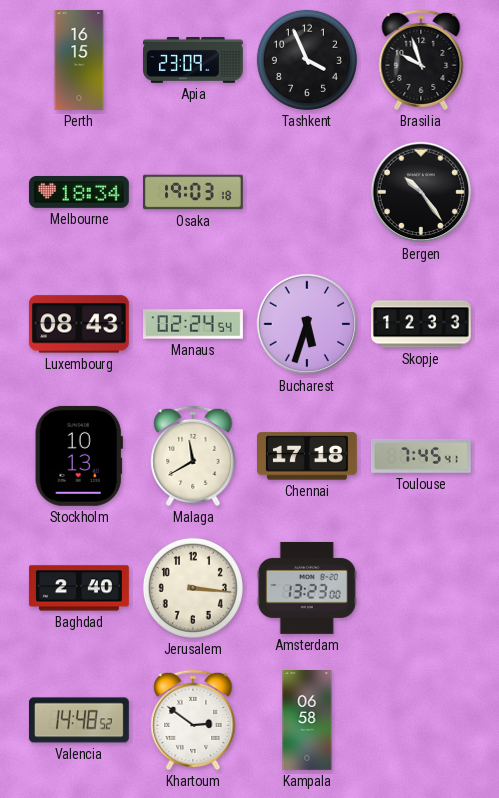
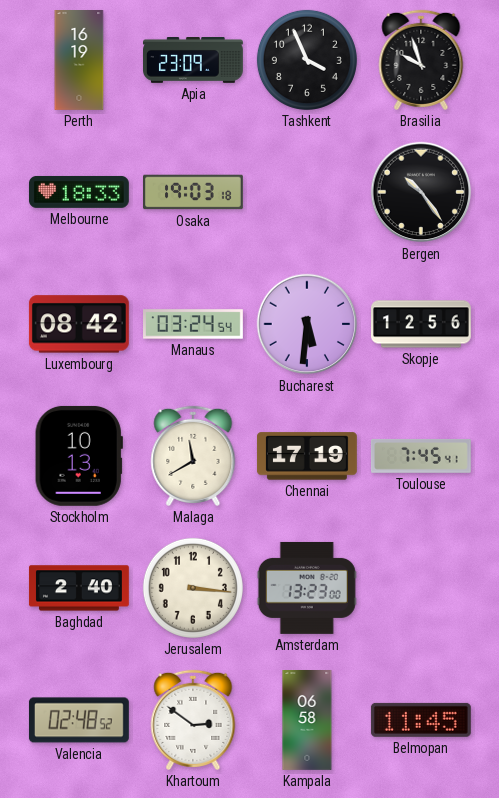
Perth: 16:15 -> 16:19 (79, 61)
Melbourne: 18:34 -> 18:33 (79, 192)
Luxembourg: 08:43 -> 08:42 (79, 324)
Manaus: 02:24 -> 03:24 (194, 324)
Bucharest: 5:33 -> 5:31 (307, 324)
Skopje: 12:33 -> 12:56 (422, 324)
Chennai: 17:18 -> 17:19 (307, 456)
Valencia: 14:48 -> 02:48 (79, 720)
Belmopan: none -> 11:45 (421, 720)
